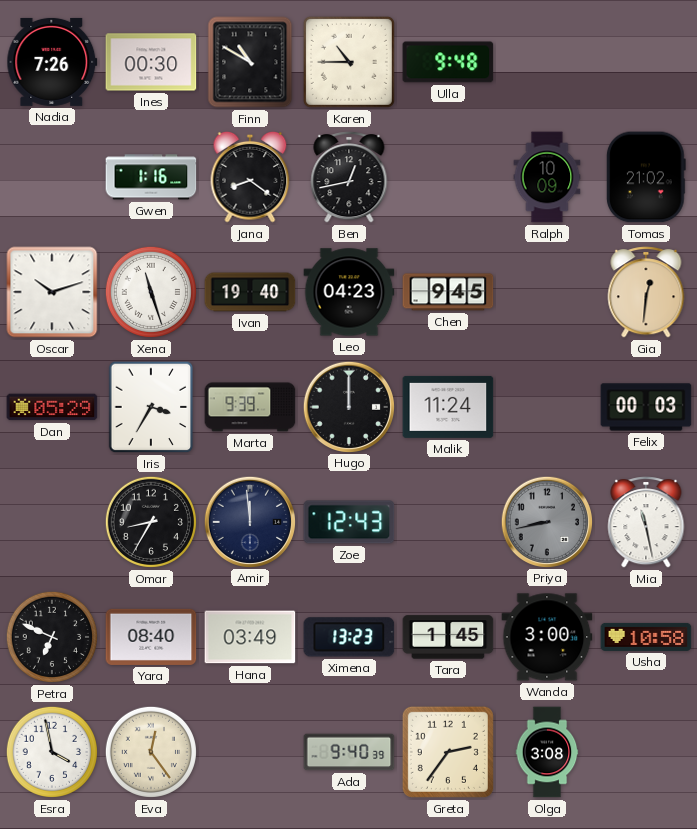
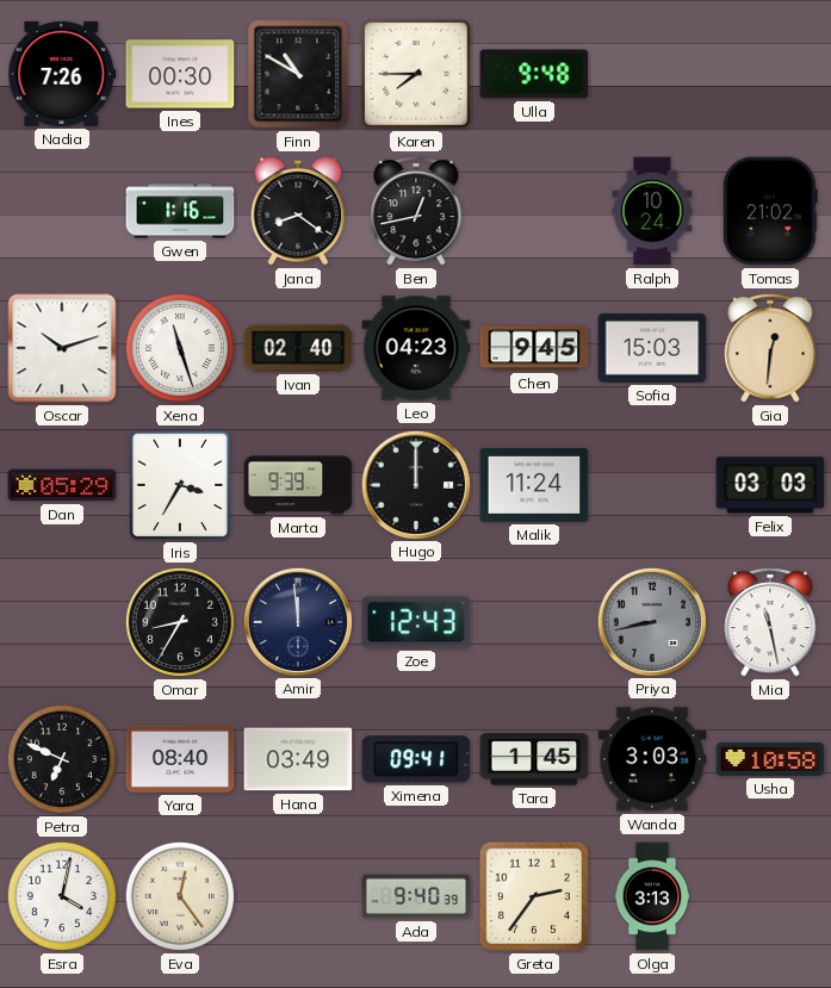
Karen: 10:45 -> 7:45 (416, 74)
Ralph: 10:09 -> 10:24 (652, 211)
Ivan: 19:40 -> 02:40 (298, 348)
Sofia: none -> 15:03 (652, 349)
Felix: 00:03 -> 03:03 (770, 485)
Ximena: 13:23 -> 09:41 (416, 759)
Wanda: 3:00 -> 3:03 (652, 759)
Esra: 3:58 -> 4:02 (62, 896)
Olga: 3:08 -> 3:13 (652, 896)
